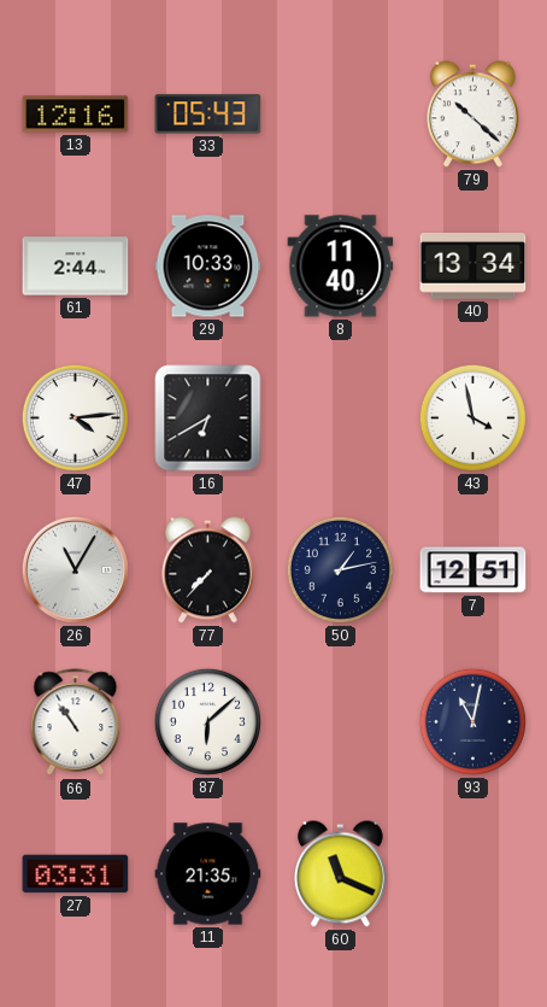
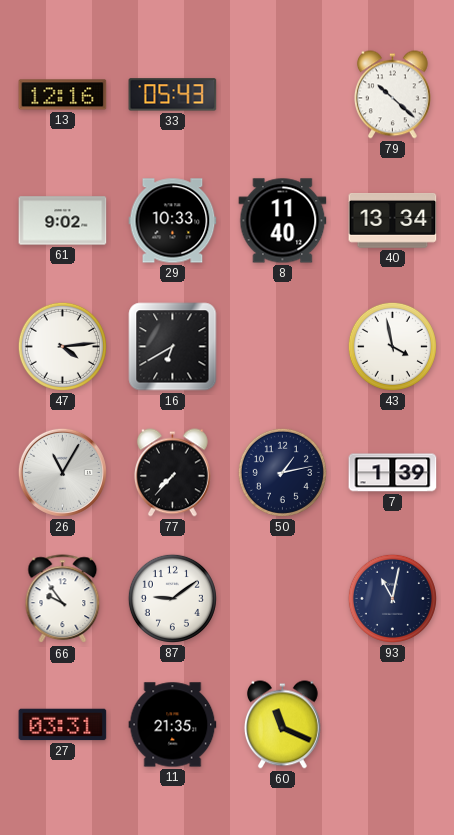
61: 2:44 -> 9:02 (63, 221)
7: 12:51 -> 1:39 (393, 473)
66: 10:54 -> 9:54 (63, 599)
87: 6:08 -> 9:09 (172, 598)
